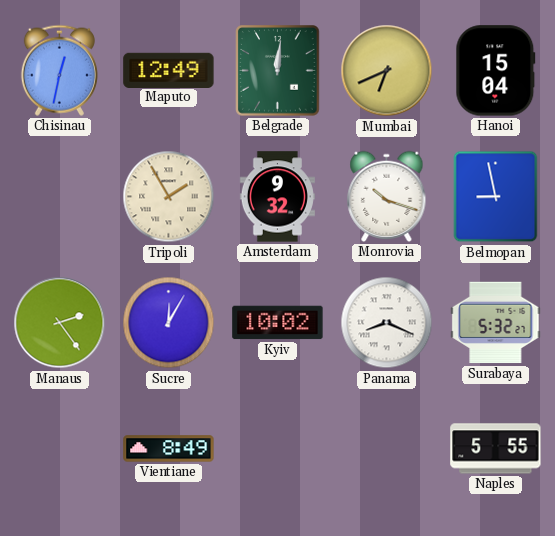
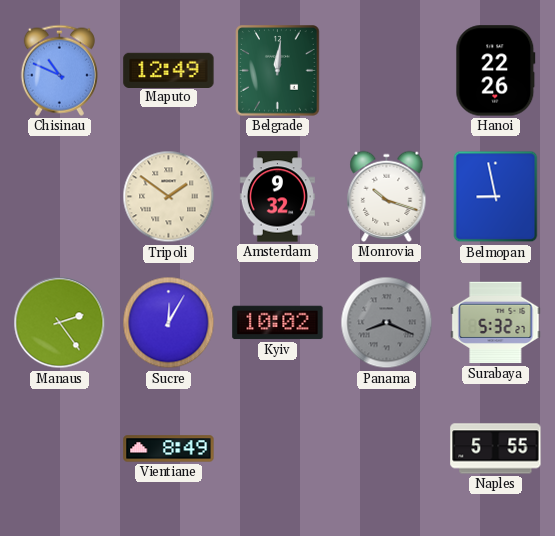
Chisinau: 12:32 -> 10:49 (59, 70)
Mumbai: 6:41 -> none (387, 71)
Hanoi: 15:04 -> 22:26 (496, 71)
Tripoli: 1:55 -> 1:51 (169, 197)
Panama dial: white -> grey (387, 323)
